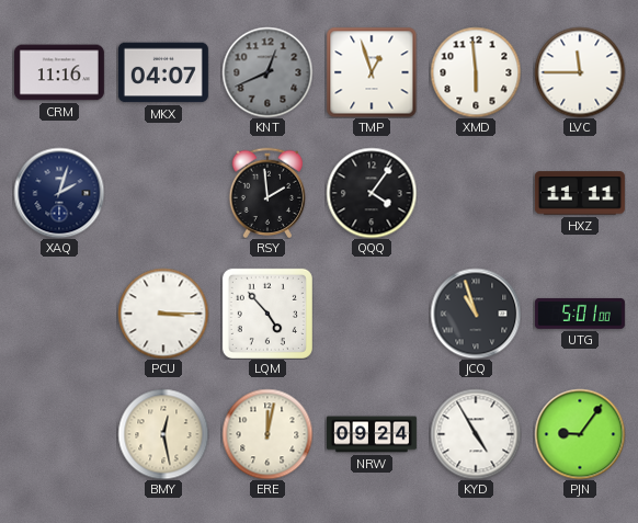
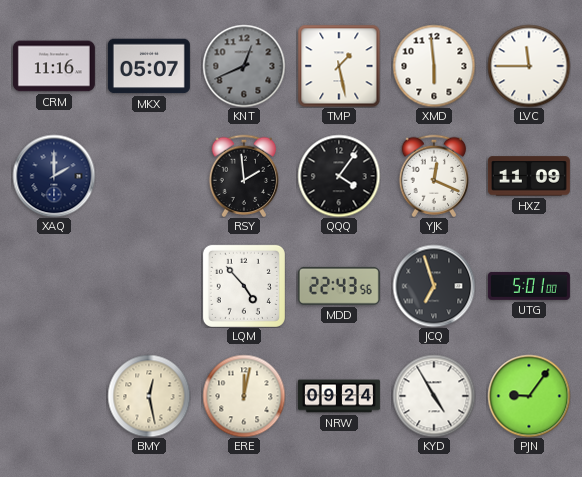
MKX: 04:07 -> 05:07 (149, 66)
TMP: 12:57 -> 1:28 (339, 66)
XAQ: 2:03 -> 2:00 (54, 176)
YJK: none -> 12:19 (434, 176)
HXZ: 11:11 -> 11:09 (529, 176)
PCU: 3:15 -> none (163, 314)
MDD: none -> 22:43 (339, 286)
JCQ: 10:57 -> 6:57 (434, 286)
